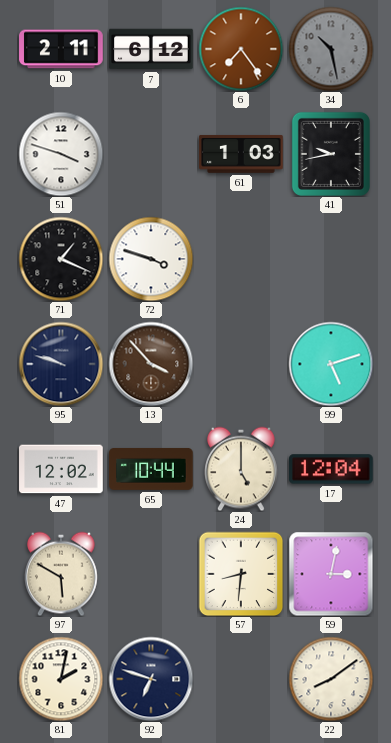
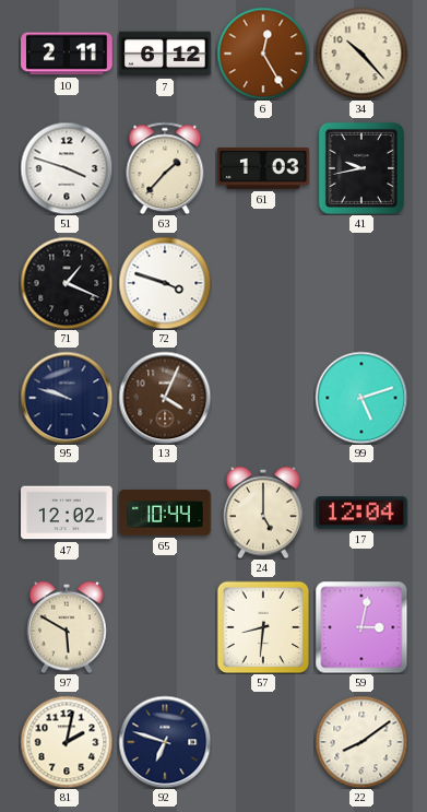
6: 7:24 -> 12:25 (263, 54)
34: 10:28 -> 10:23 (361, 54)
34 dial: grey -> cream (361, 54)
63: none -> 1:37 (165, 168)
13: 3:53 -> 4:04 (165, 398)
